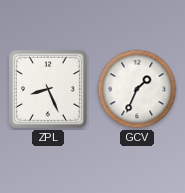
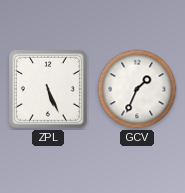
ZPL: 8:26 -> 5:26 (48, 89)
